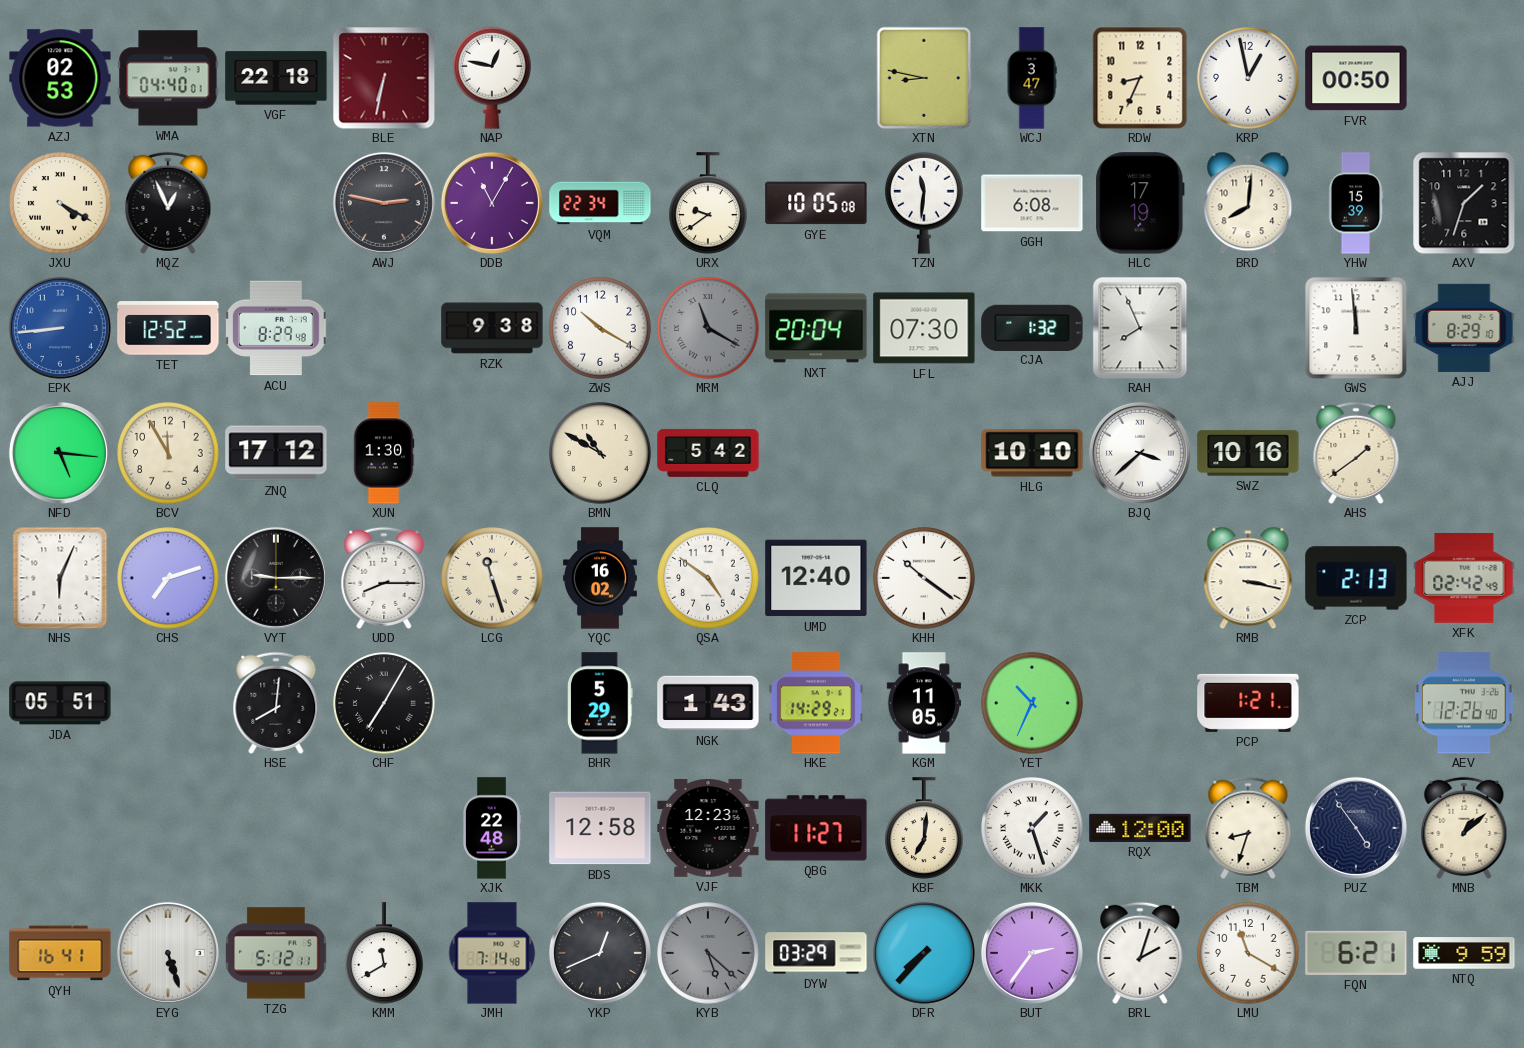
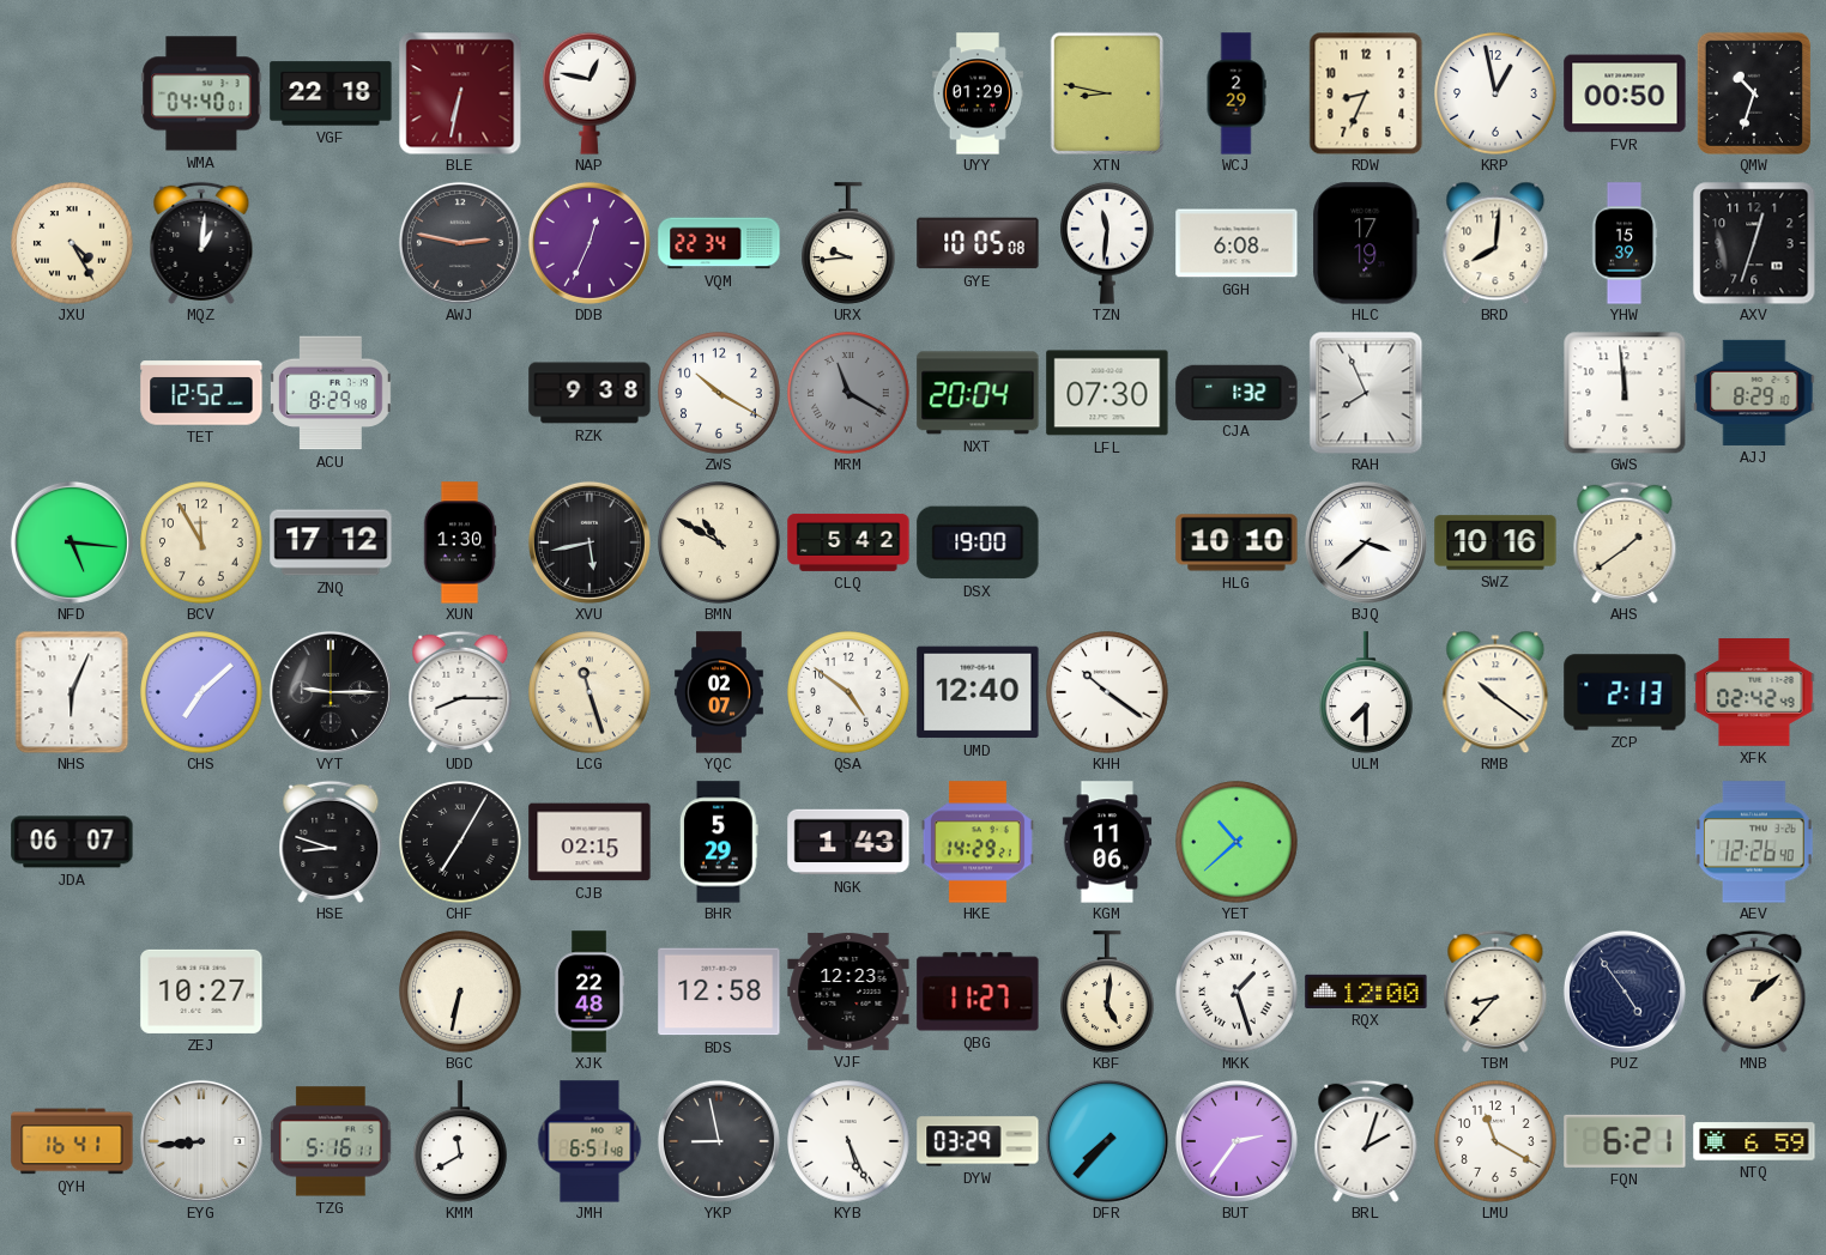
AZJ: 02:53 -> none (60, 78)
UYY: none -> 01:29 (978, 93)
WCJ: 3:47 -> 2:29 (1237, 93)
QMW: none -> 10:33 (1754, 93)
JXU: 4:20 -> 4:25 (72, 243)
MQZ: 12:56 -> 1:01 (201, 243)
DDB: 11:05 -> 12:34 (589, 243)
URX: 9:39 -> 9:44 (849, 243)
AXV: 1:33 -> 12:33 (1754, 243)
EPK: 8:44 -> none (60, 328)
XVU: none -> 5:43 (589, 542)
DSX: none -> 19:00 (978, 542)
CHS: 7:12 -> 7:08 (201, 692)
YQC: 16:02 -> 02:07 (719, 692)
ULM: none -> 7:30 (1367, 692)
RMB: 3:17 -> 10:21 (1495, 692)
JDA: 05:51 -> 06:07 (72, 842)
HSE: 8:01 -> 8:48 (331, 842)
CJB: none -> 02:15 (589, 842)
KGM: 11:05 -> 11:06 (1107, 842)
YET: 10:34 -> 10:38 (1237, 842)
PCP: 1:21 -> none (1248, 703)
ZEJ: none -> 10:27 (201, 992)
BGC: none -> 6:32 (460, 992)
KBF: 7:01 -> 5:01 (1108, 992)
TBM: 8:33 -> 8:37 (1495, 992)
EYG: 5:27 -> 8:44 (201, 1141)
TZG: 5:12 -> 5:16 (331, 1141)
JMH: 7:14 -> 6:51 (589, 1141)
YKP: 12:41 -> 8:58 (719, 1141)
KYB: 5:22 -> 5:26 (848, 1141)
KYB dial: grey -> white (848, 1141)
NTQ: 9:59 -> 6:59 (1754, 1141)
